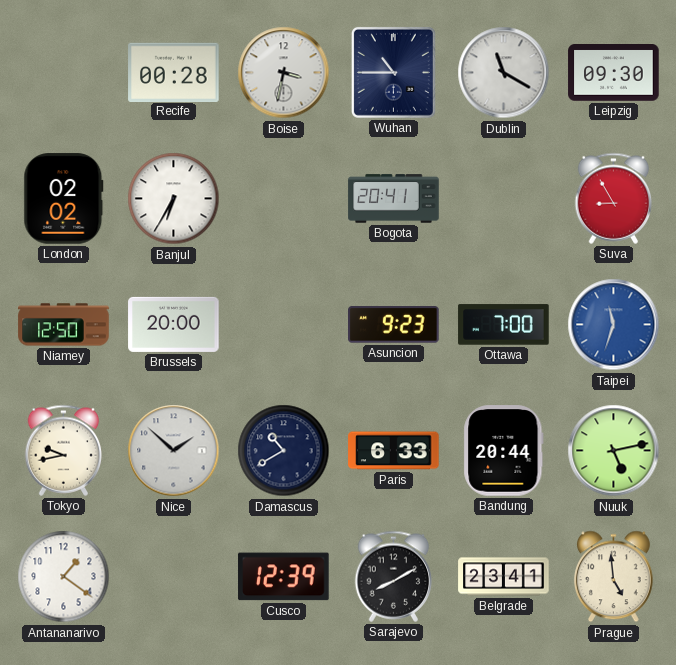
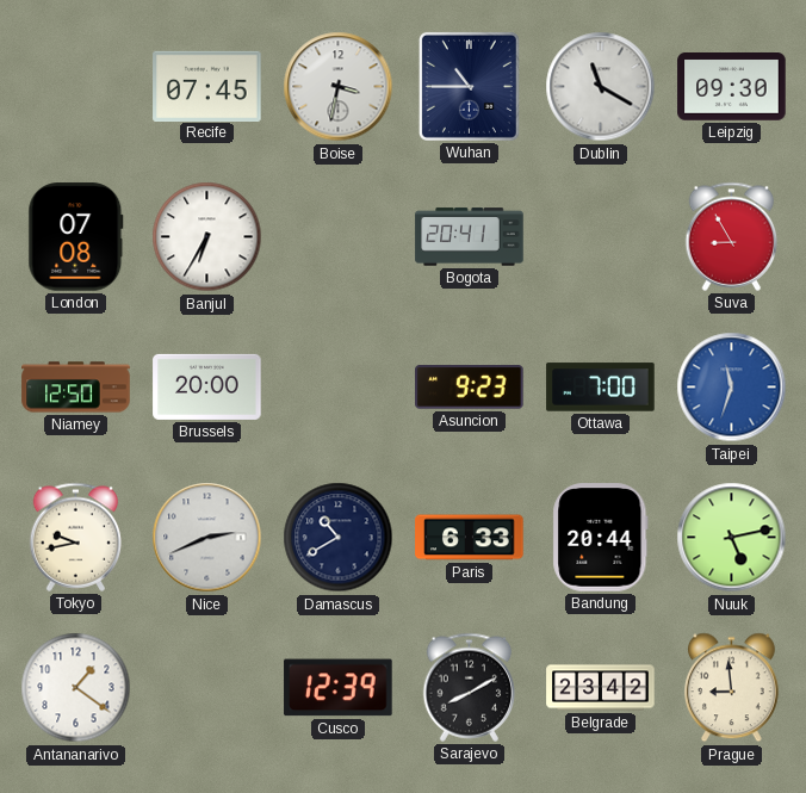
Recife: 00:28 -> 07:45 (207, 86)
London: 02:02 -> 07:08 (76, 237)
Nice: 1:52 -> 2:41 (207, 538)
Belgrade: 23:41 -> 23:42 (601, 688)
Prague: 4:59 -> 8:59 (731, 688)
